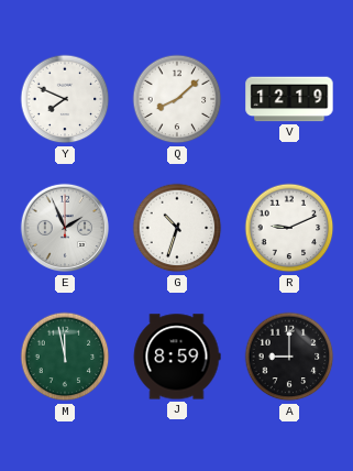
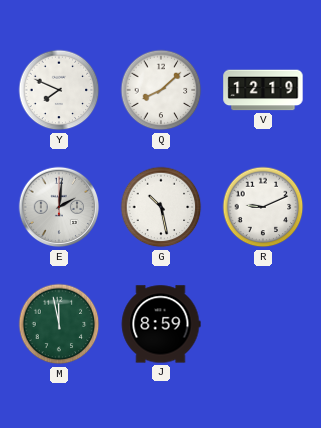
E: 1:56 -> 2:01 (59, 207)
G: 10:33 -> 10:28 (161, 207)
A: 9:00 -> none (289, 357)
